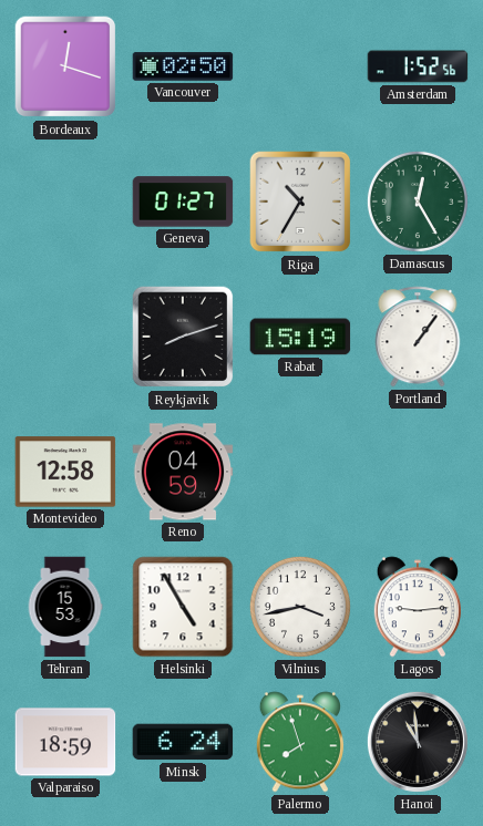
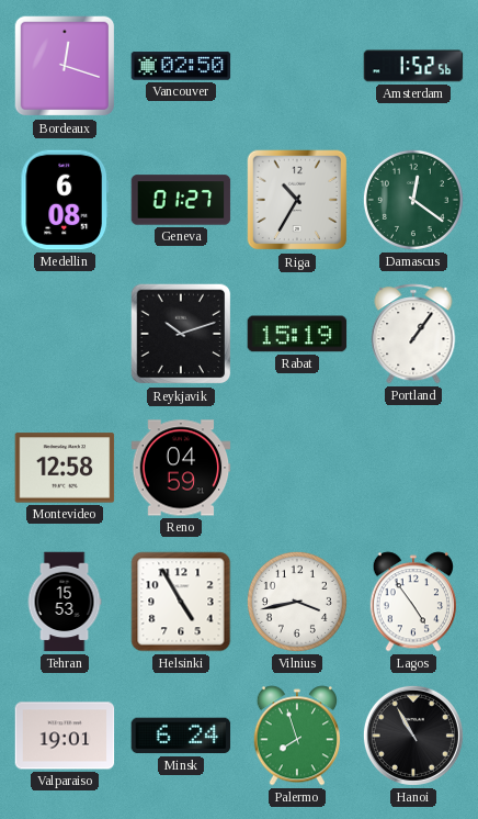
Medellin: none -> 6:08 (64, 200)
Damascus: 12:25 -> 12:21 (413, 200)
Reykjavik: 8:12 -> 10:12 (181, 334)
Lagos: 9:14 -> 4:54 (412, 602)
Valparaiso: 18:59 -> 19:01 (65, 736)
Hanoi: 10:59 -> 10:55 (413, 736)
